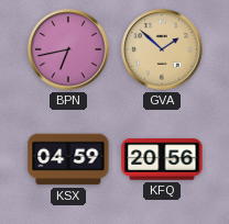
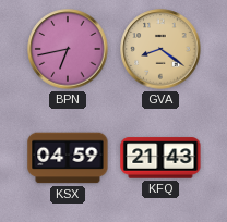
GVA: 1:52 -> 8:21 (160, 49)
KFQ: 20:56 -> 21:43 (160, 158)
